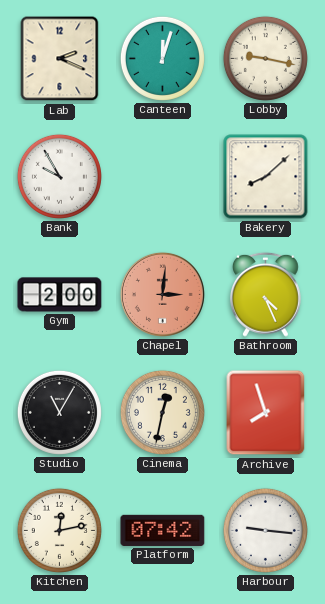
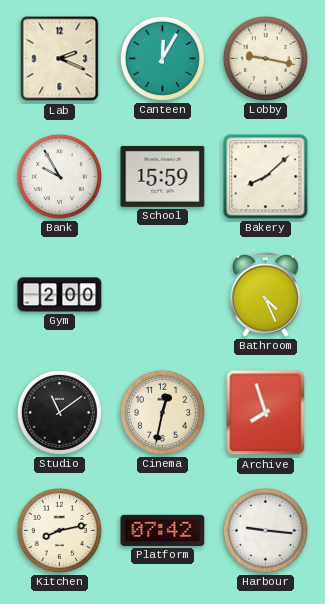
Canteen: 12:03 -> 12:05 (162, 58)
School: none -> 15:59 (163, 176)
Chapel: 3:01 -> none (162, 294)
Studio: 11:05 -> 11:09 (59, 412)
Kitchen: 12:13 -> 8:13 (59, 530)
